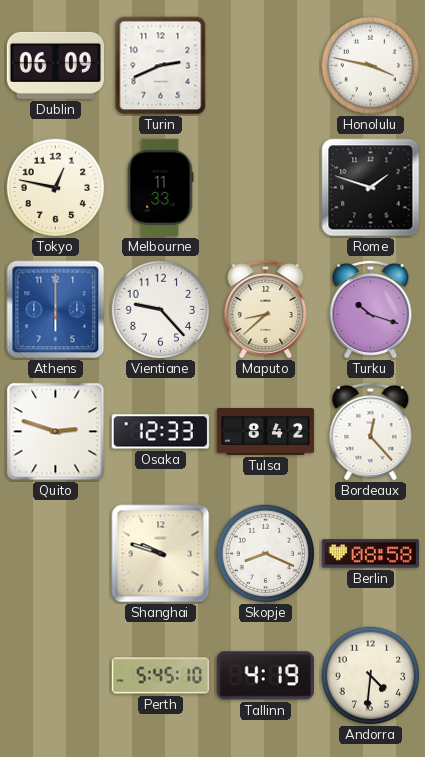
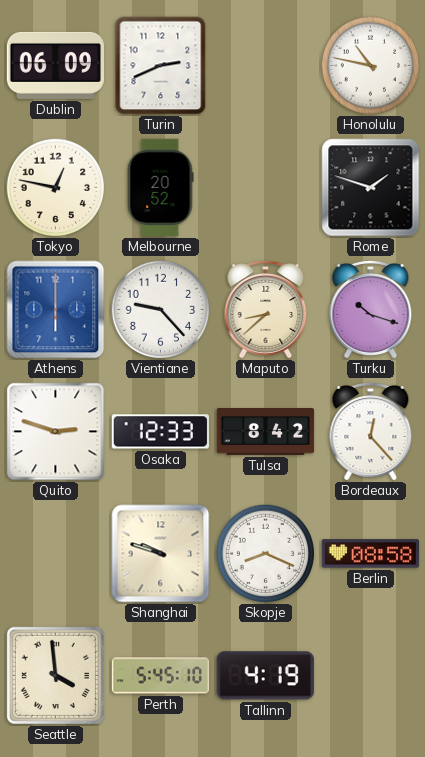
Honolulu: 3:47 -> 10:47 (371, 66)
Melbourne: 11:33 -> 20:52 (160, 188)
Seattle: none -> 3:59 (55, 675)
Andorra: 4:31 -> none (371, 676)
